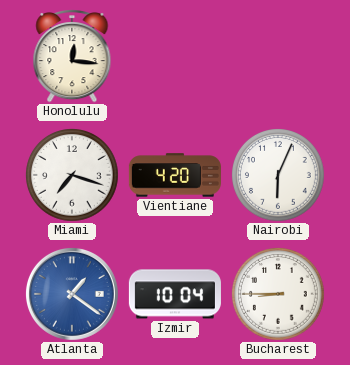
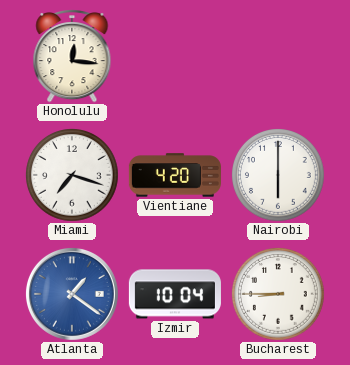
Nairobi: 6:04 -> 6:00 (279, 176)
